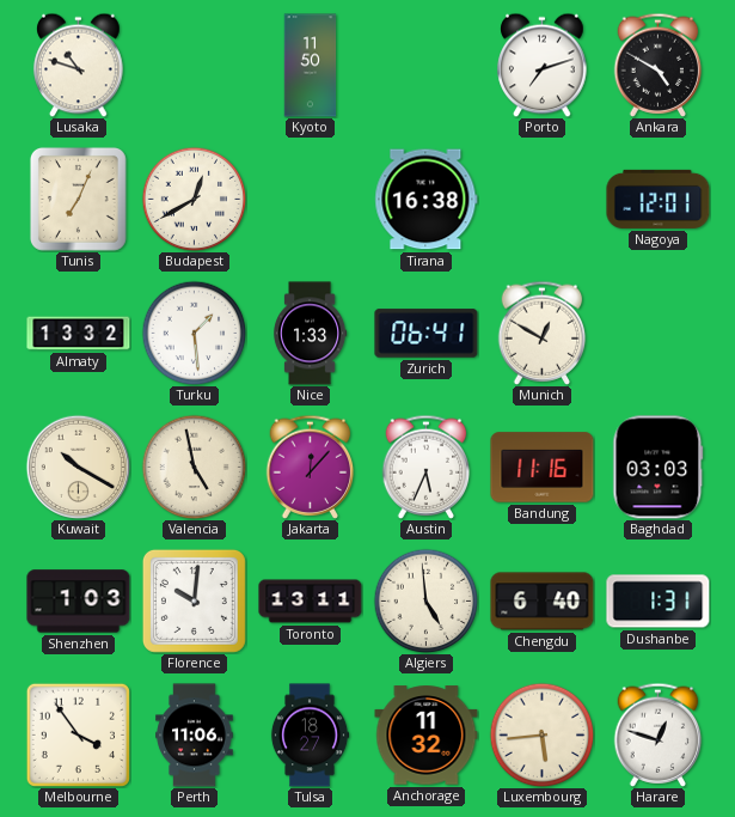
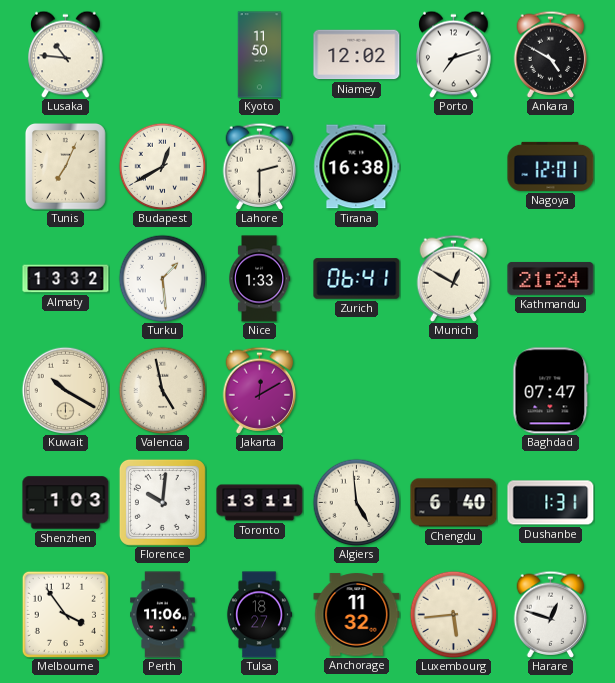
Lusaka: 10:48 -> 10:46 (66, 54)
Niamey: none -> 12:02 (357, 55)
Lahore: none -> 2:30 (260, 166)
Kathmandu: none -> 21:24 (551, 278)
Jakarta: 12:07 -> 12:10 (260, 390)
Austin: 5:34 -> none (427, 467)
Bandung: 11:16 -> none (543, 468)
Baghdad: 03:03 -> 07:47 (551, 391)
